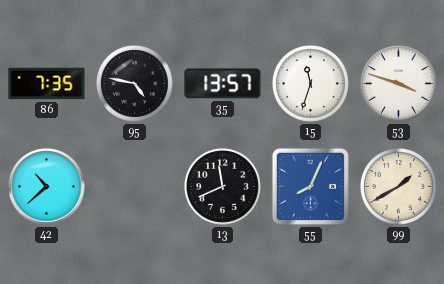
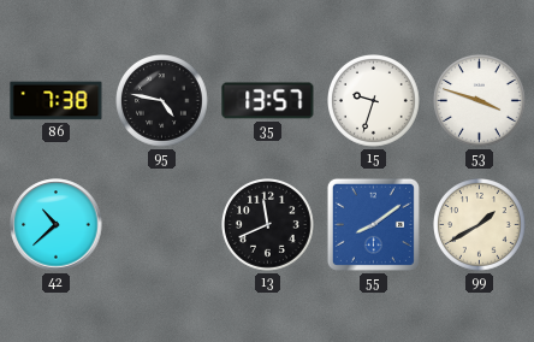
86: 7:35 -> 7:38 (57, 101)
15: 11:33 -> 9:33 (374, 101)
55: 8:04 -> 8:09 (373, 224)
